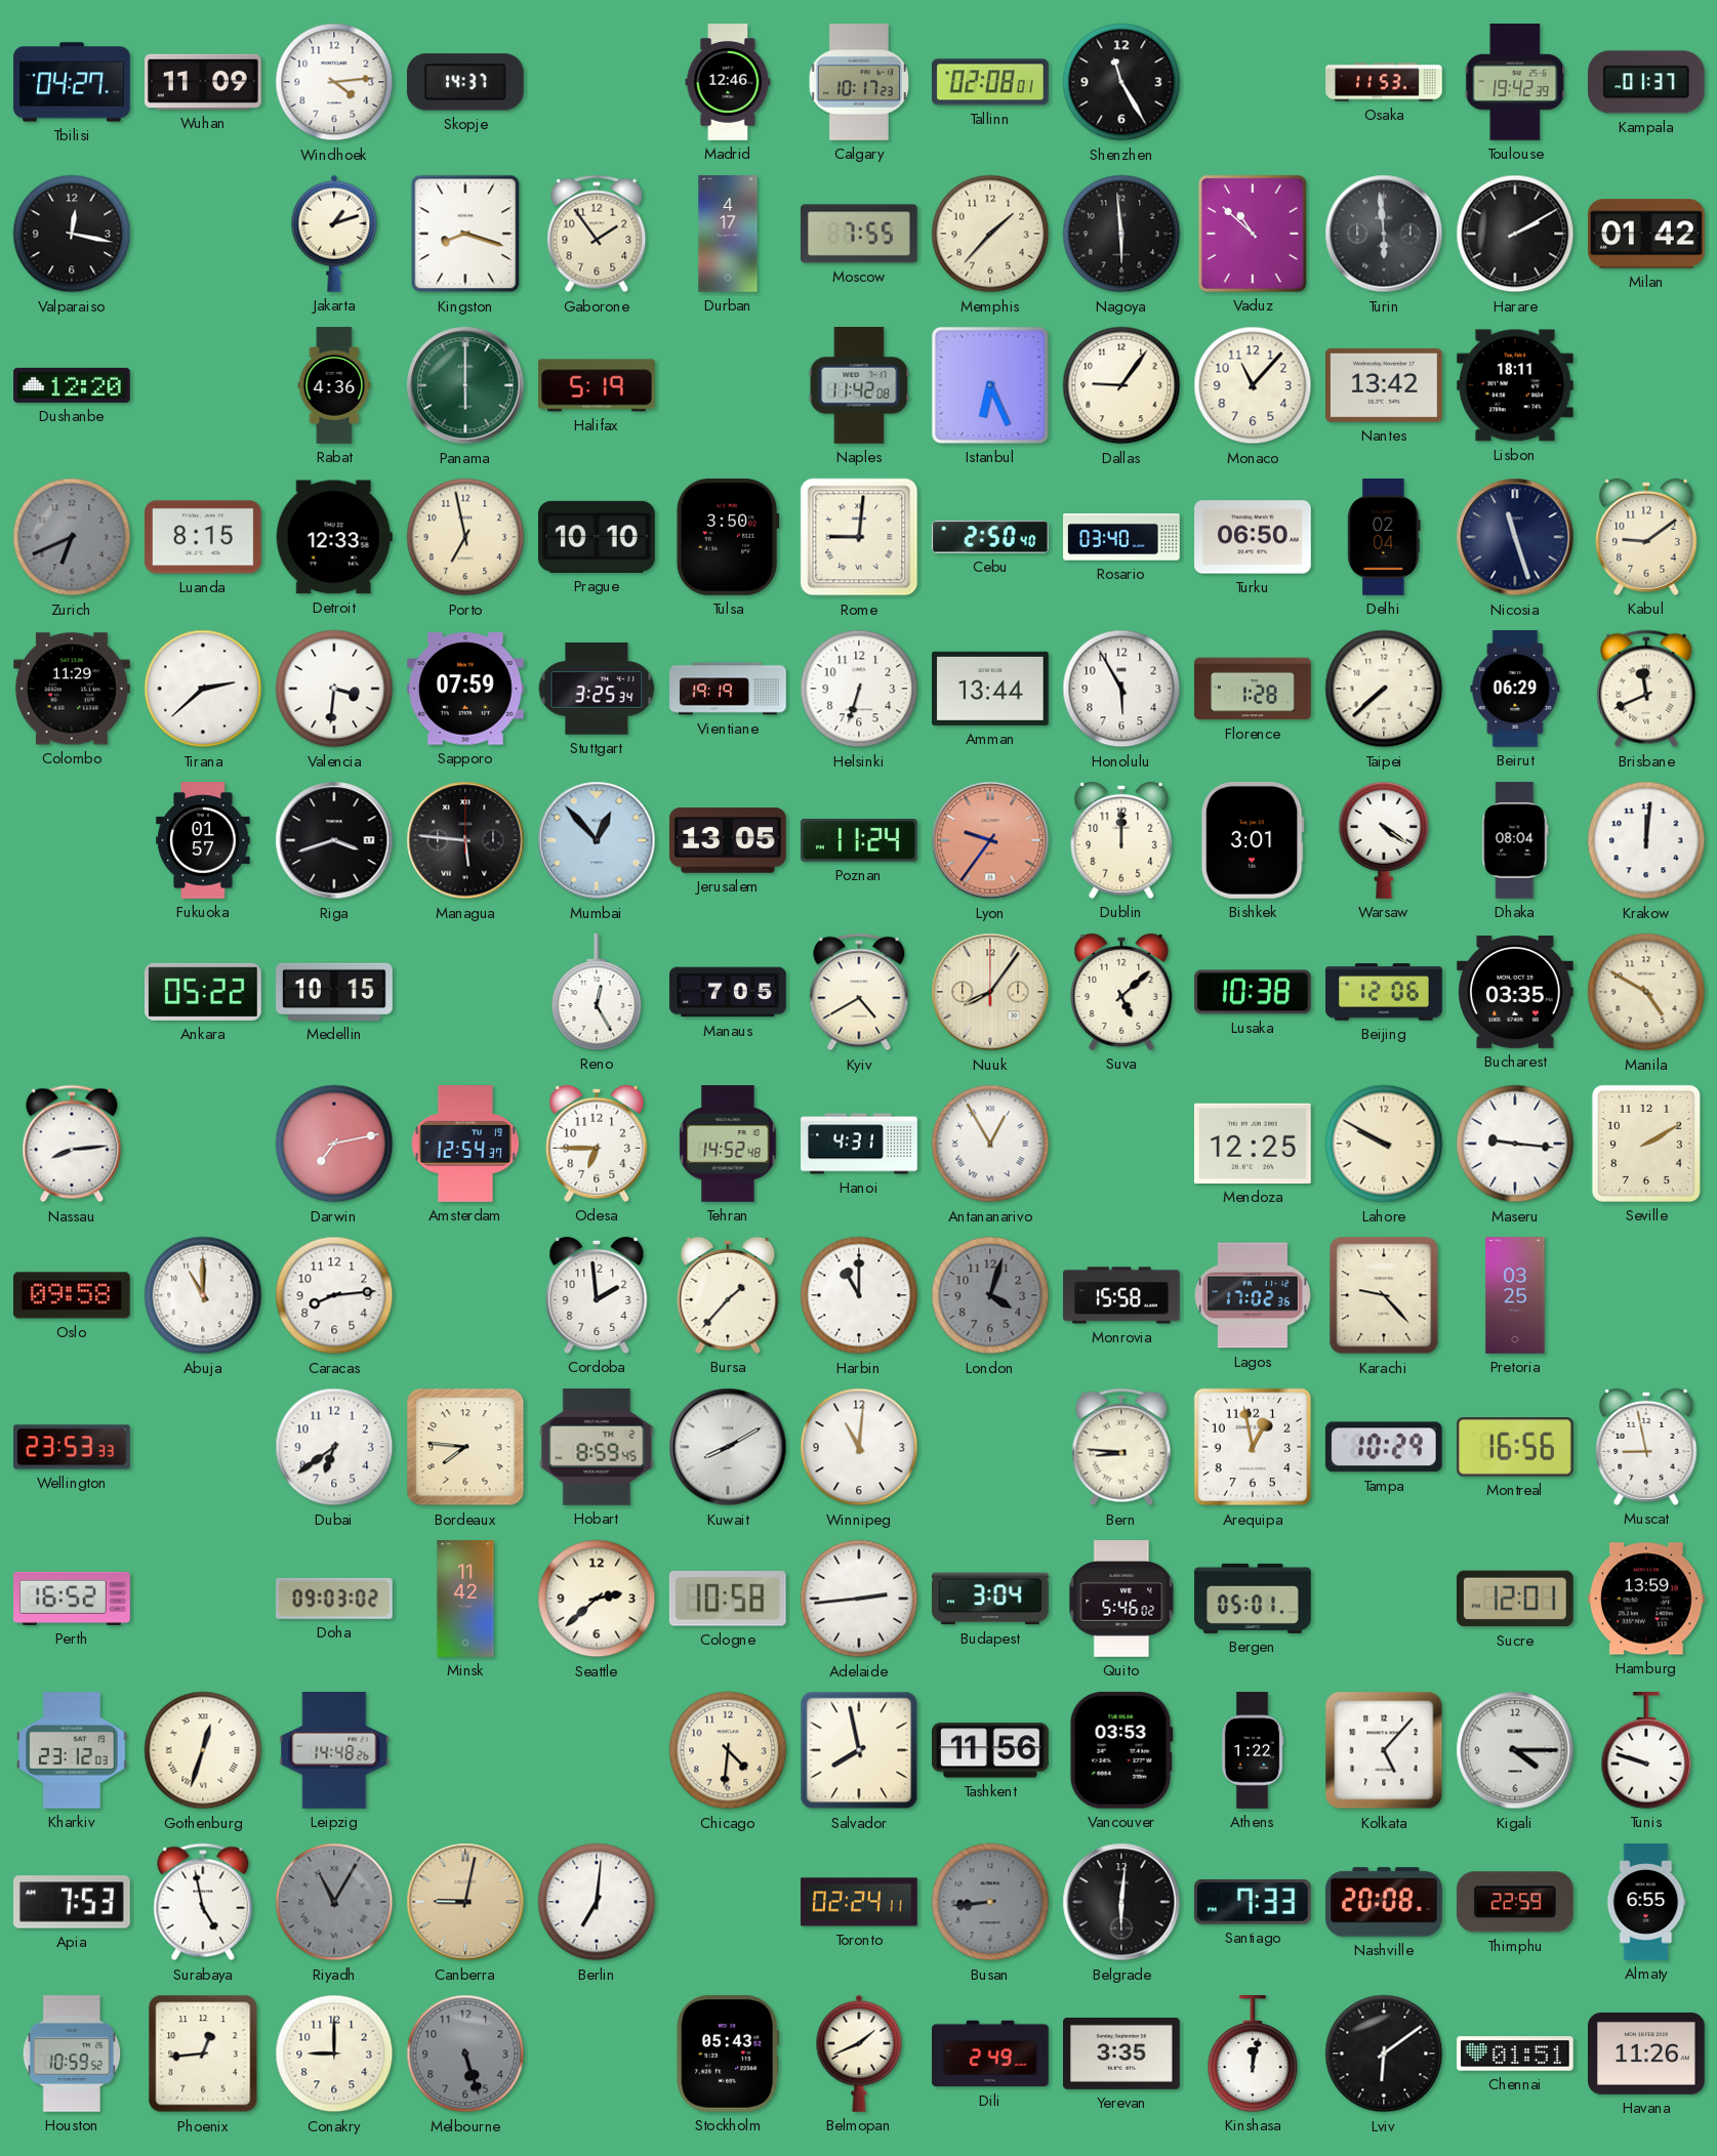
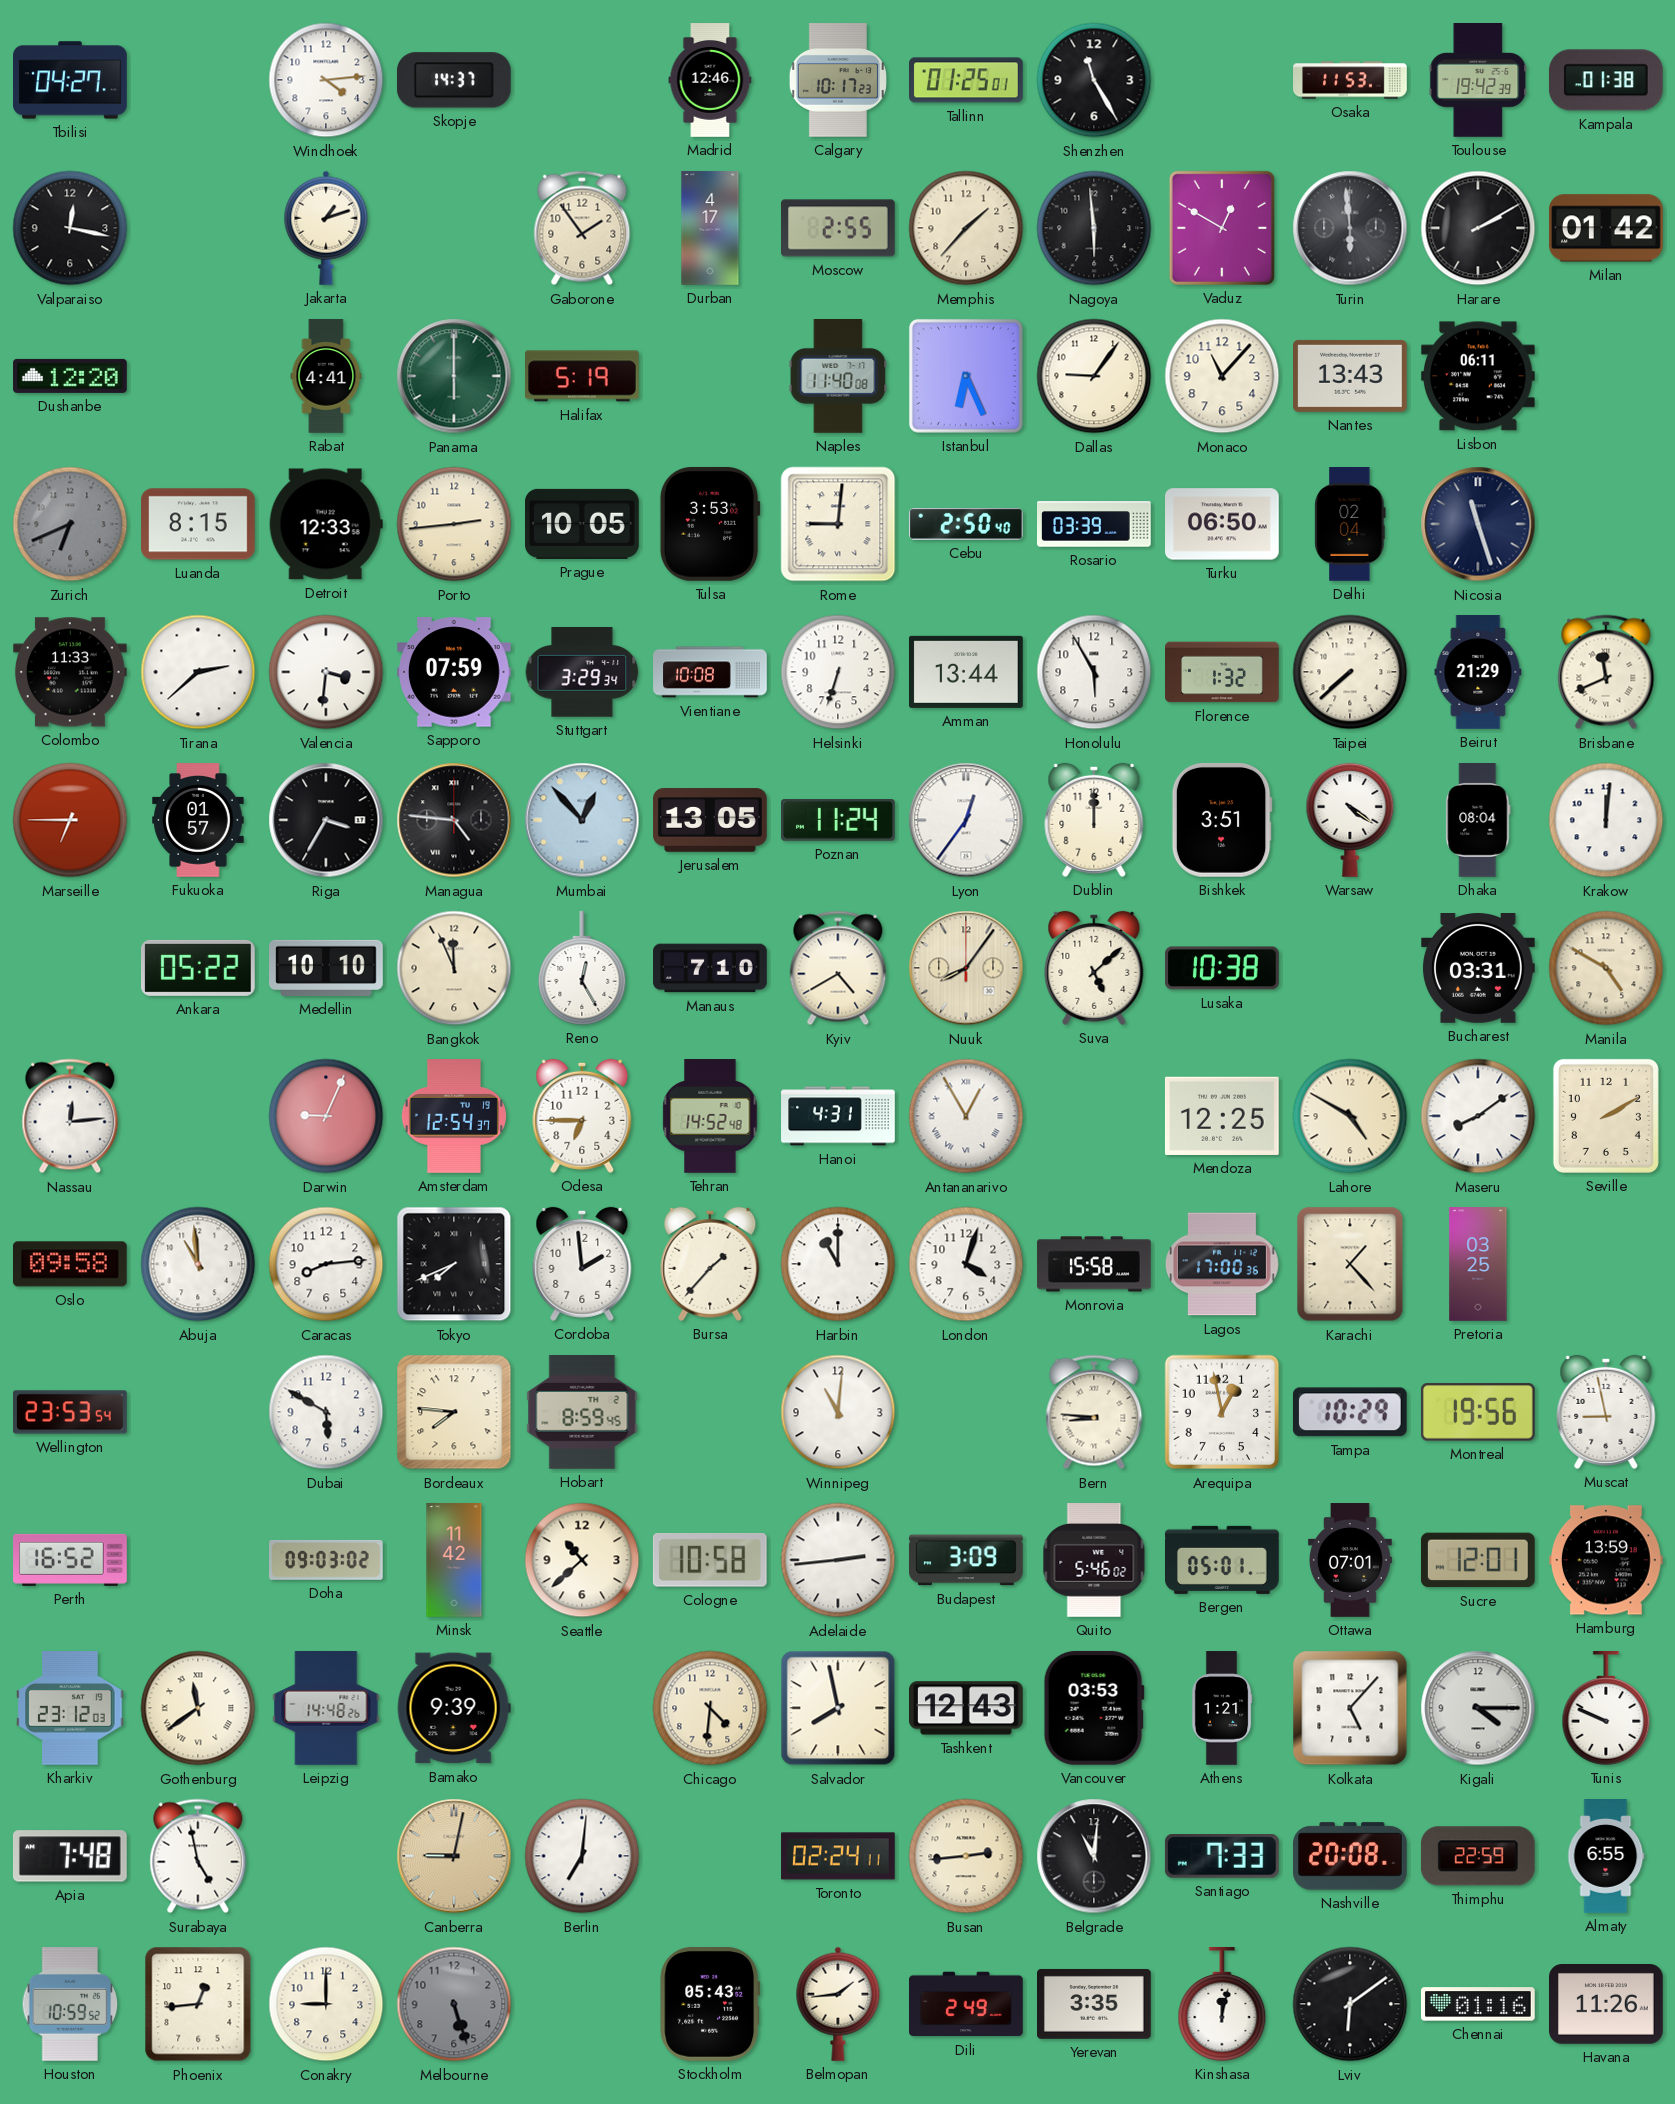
Wuhan: 11:09 -> none (204, 82)
Tallinn: 02:08 -> 01:25 (967, 80)
Kampala: 01:37 -> 01:38 (1606, 80)
Kingston: 8:18 -> none (465, 234)
Moscow: 7:55 -> 2:55 (839, 228)
Vaduz: 10:52 -> 12:50 (1222, 228)
Rabat: 4:36 -> 4:41 (326, 376)
Naples: 11:42 -> 11:40 (838, 377)
Nantes: 13:42 -> 13:43 (1351, 376)
Lisbon: 18:11 -> 06:11 (1478, 376)
Porto: 6:58 -> 2:44 (454, 524)
Prague: 10:10 -> 10:05 (583, 524)
Tulsa: 3:50 -> 3:53 (710, 524)
Rosario: 03:40 -> 03:39 (1094, 524)
Kabul: 9:09 -> none (1646, 537)
Colombo: 11:29 -> 11:33 (71, 672)
Stuttgart: 3:25 -> 3:29 (582, 672)
Vientiane: 19:19 -> 10:08 (710, 672)
Florence: 1:28 -> 1:32 (1222, 672)
Beirut: 06:29 -> 21:29 (1478, 672)
Marseille: none -> 6:45 (70, 820)
Riga: 3:42 -> 3:35 (326, 820)
Managua: 5:46 -> 4:46 (454, 820)
Lyon: 9:36 -> 12:36 (966, 820)
Lyon dial: salmon -> white (966, 820)
Bishkek: 3:01 -> 3:51 (1222, 820)
Medellin: 10:15 -> 10:10 (326, 968)
Bangkok: none -> 11:56 (454, 968)
Manaus: 7:05 -> 7:10 (710, 968)
Beijing: 12:06 -> none (1384, 992)
Bucharest: 03:35 -> 03:31 (1479, 969)
Nassau: 8:14 -> 12:14 (70, 1116)
Darwin: 7:13 -> 9:04 (326, 1116)
Lahore: 9:50 -> 4:50 (1350, 1116)
Maseru: 9:16 -> 8:09 (1478, 1116)
Abuja: 11:00 -> 10:59 (198, 1264)
Tokyo: none -> 7:41 (454, 1264)
London dial: grey -> white (966, 1264)
Lagos: 17:02 -> 17:00 (1222, 1264)
Karachi: 9:23 -> 1:23 (1350, 1264)
Wellington: 23:53:33 -> 23:53:54 (70, 1412)
Dubai: 6:39 -> 5:50 (326, 1412)
Kuwait: 8:10 -> none (728, 1447)
Montreal: 16:56 -> 19:56 (1478, 1412)
Seattle: 2:38 -> 10:38 (582, 1560)
Budapest: 3:04 -> 3:09 (967, 1560)
Ottawa: none -> 07:01 (1350, 1560)
Gothenburg: 12:33 -> 11:39 (198, 1708)
Bamako: none -> 9:39 (454, 1708)
Tashkent: 11:56 -> 12:43 (967, 1708)
Athens: 1:22 -> 1:21 (1222, 1708)
Tunis: 9:48 -> 9:49 (1606, 1709)
Apia: 7:53 -> 7:48 (71, 1856)
Riyadh: 11:05 -> none (334, 1902)
Busan: 8:44 -> 2:44 (966, 1856)
Busan dial: grey -> cream (966, 1856)
Belgrade: 6:01 -> 11:01 (1094, 1856)
Belmopan: 1:41 -> 1:44 (838, 2004)
Chennai: 01:51 -> 01:16 (1479, 2004)
